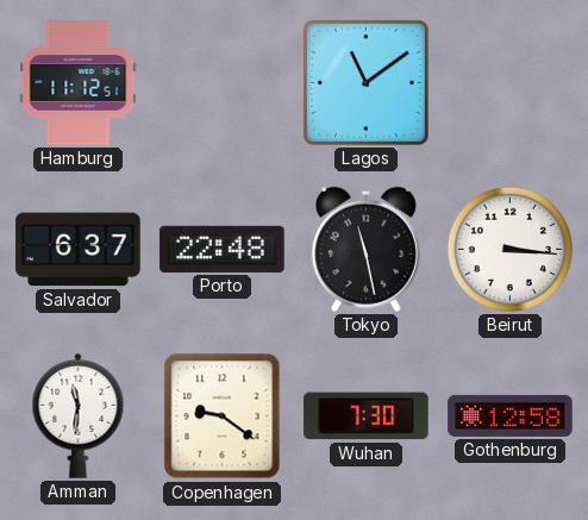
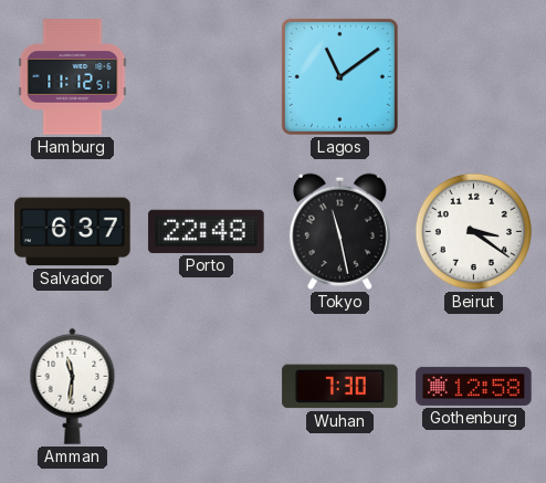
Beirut: 3:16 -> 3:21 (473, 231)
Copenhagen: 9:21 -> none (223, 416)
